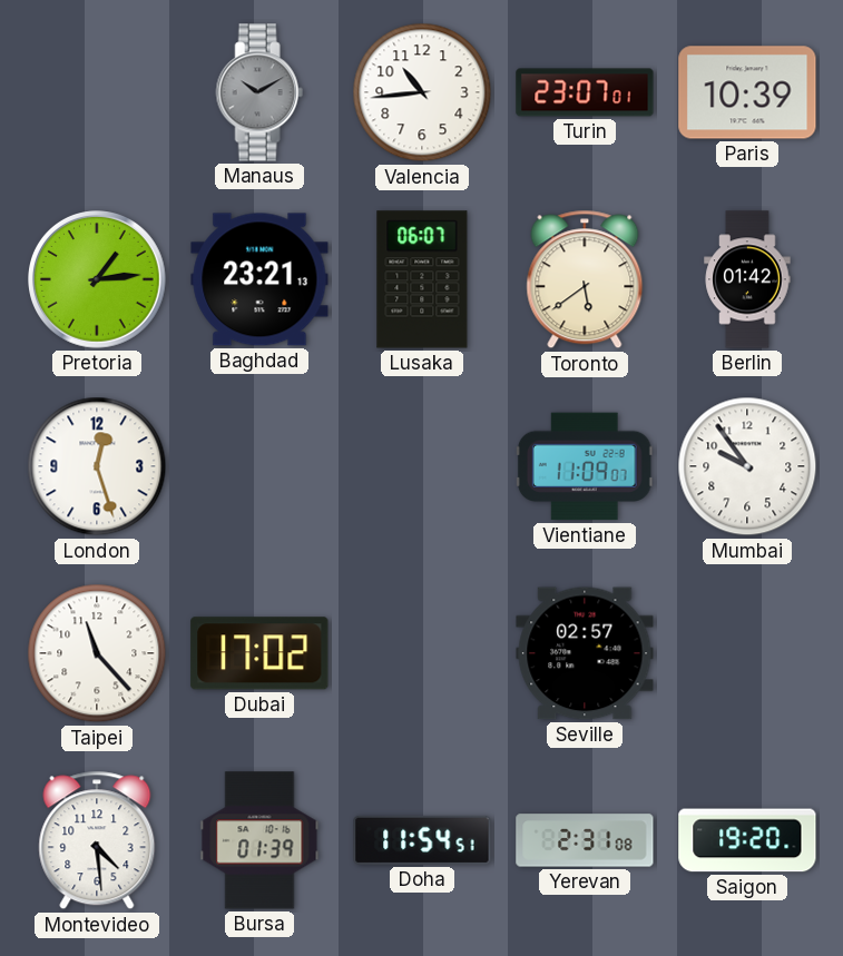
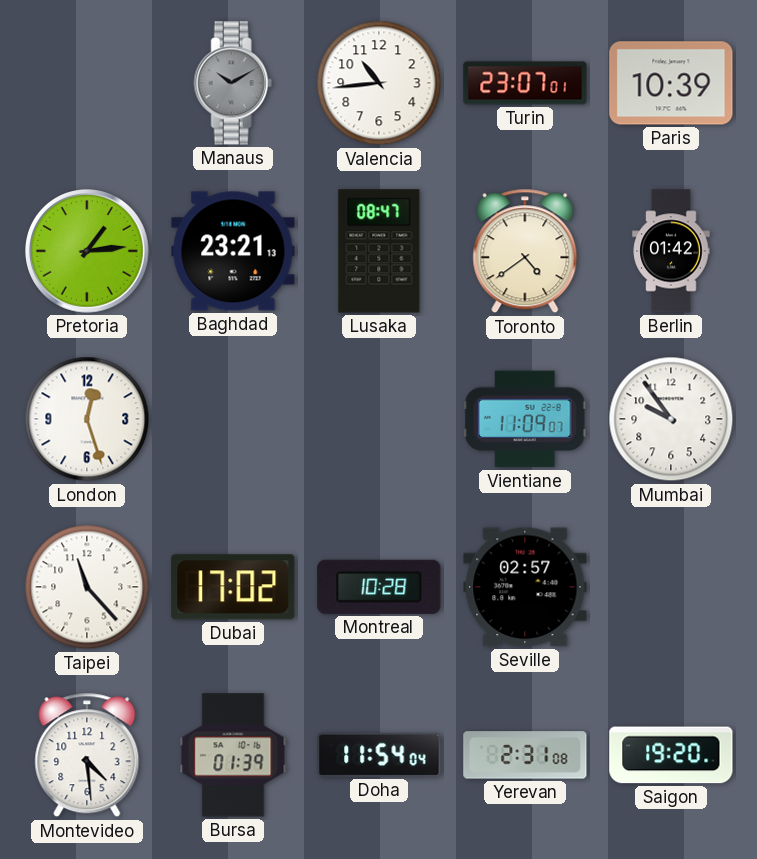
Lusaka: 06:07 -> 08:47 (379, 251)
Toronto: 5:39 -> 4:39 (525, 251)
Montreal: none -> 10:28 (379, 587)
Doha: 11:54:51 -> 11:54:04 (379, 755)
